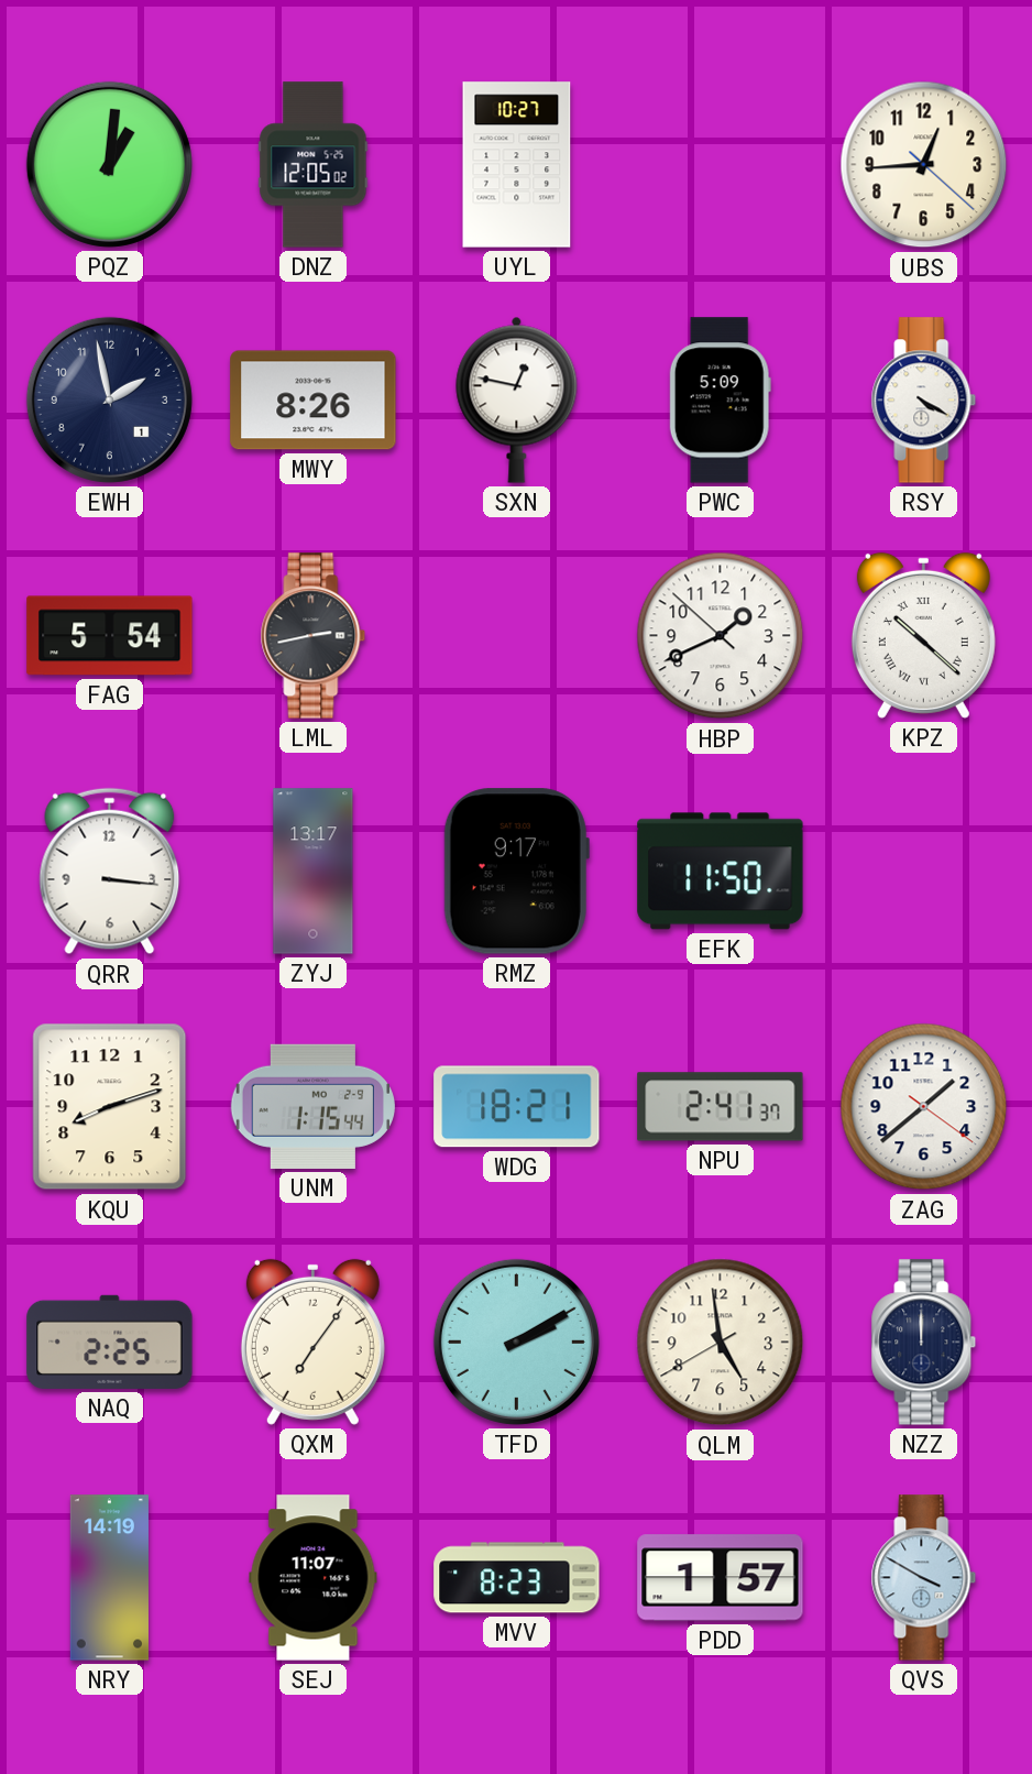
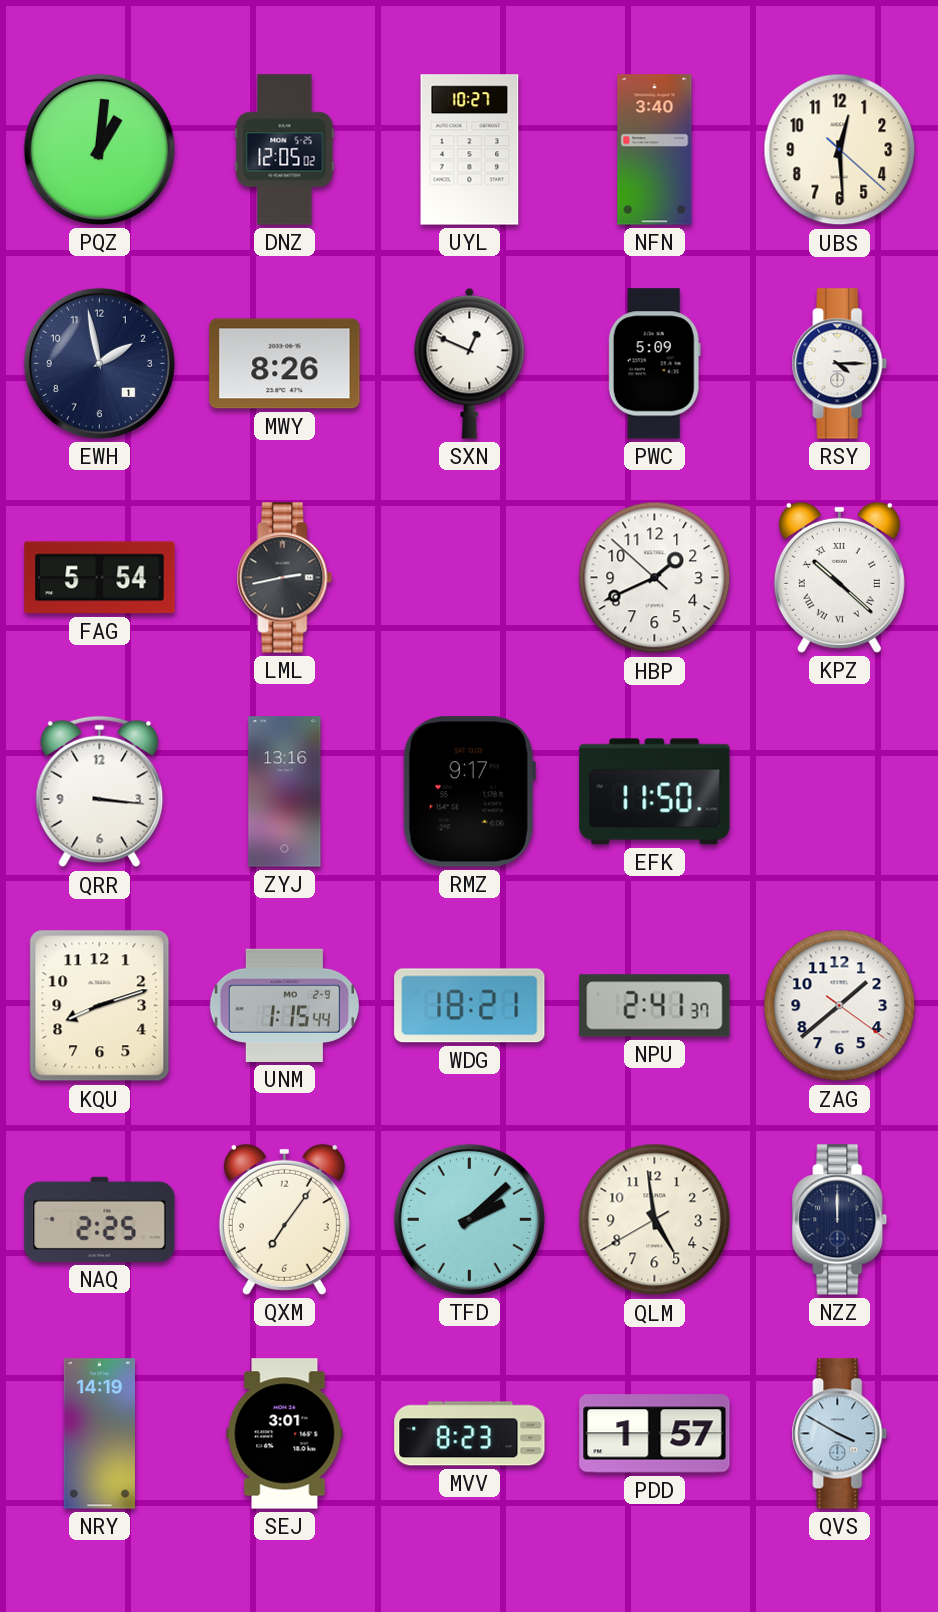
NFN: none -> 3:40 (655, 150)
UBS: 12:44 -> 12:29 (840, 150)
SXN: 12:47 -> 12:49 (470, 363)
RSY: 4:20 -> 4:15 (840, 364)
ZYJ: 13:17 -> 13:16 (285, 792)
TFD: 2:10 -> 2:08 (469, 1219)
SEJ: 11:07 -> 3:01 (285, 1434)
